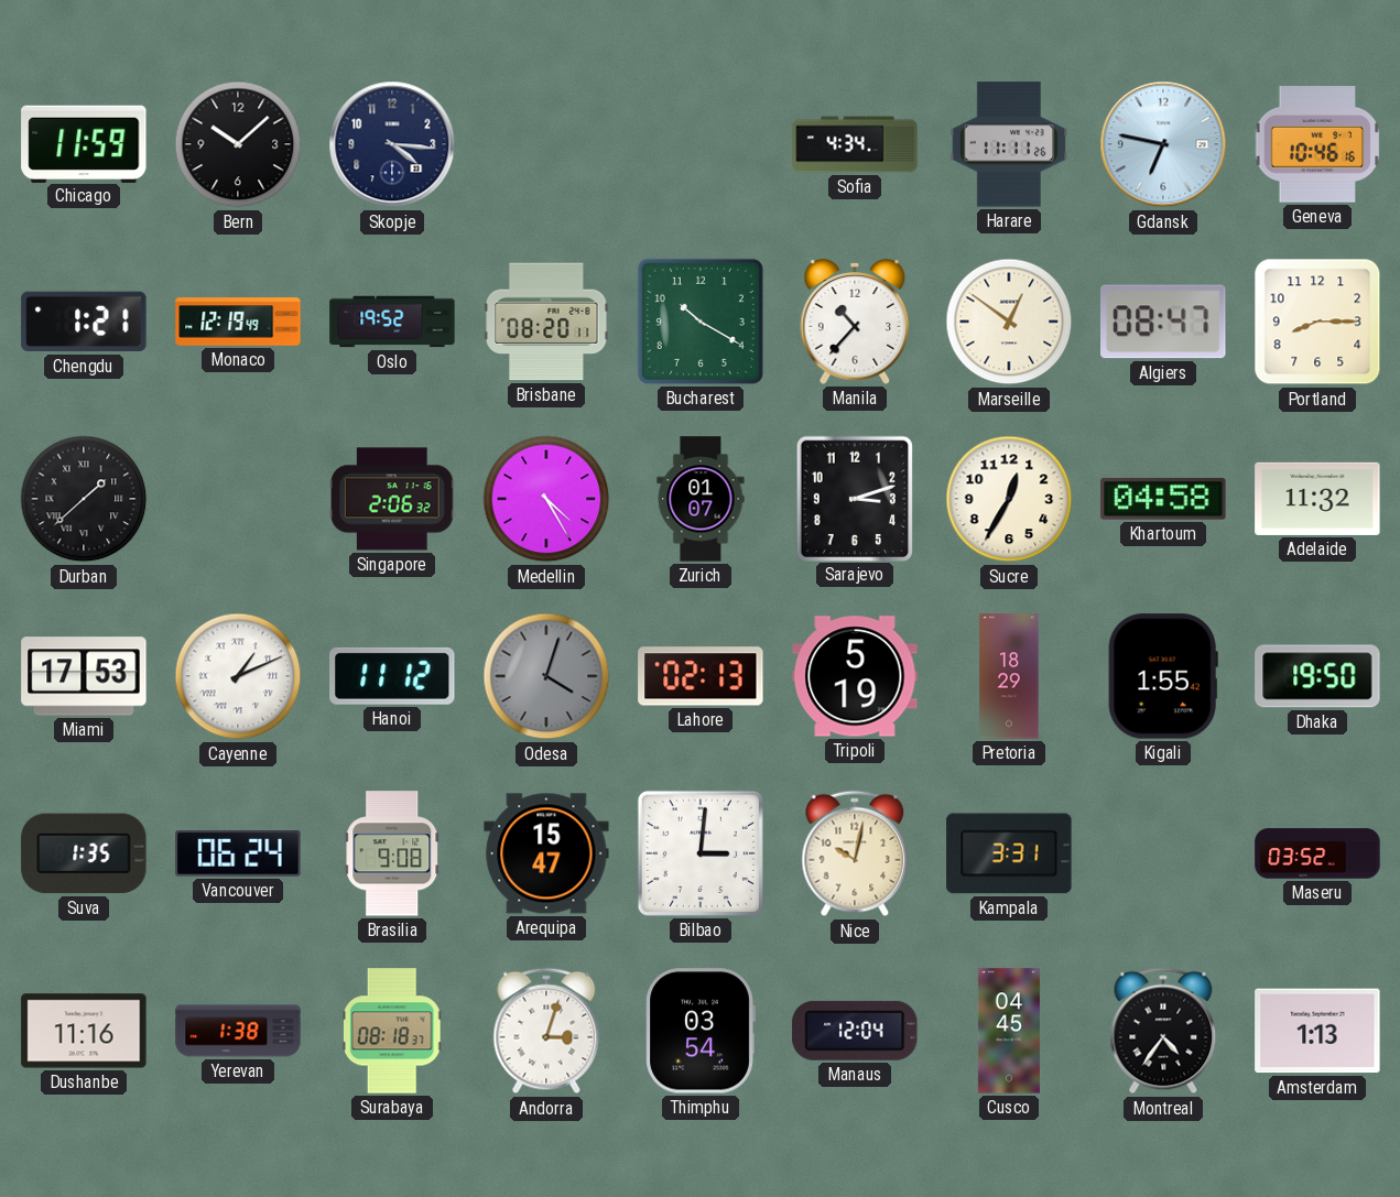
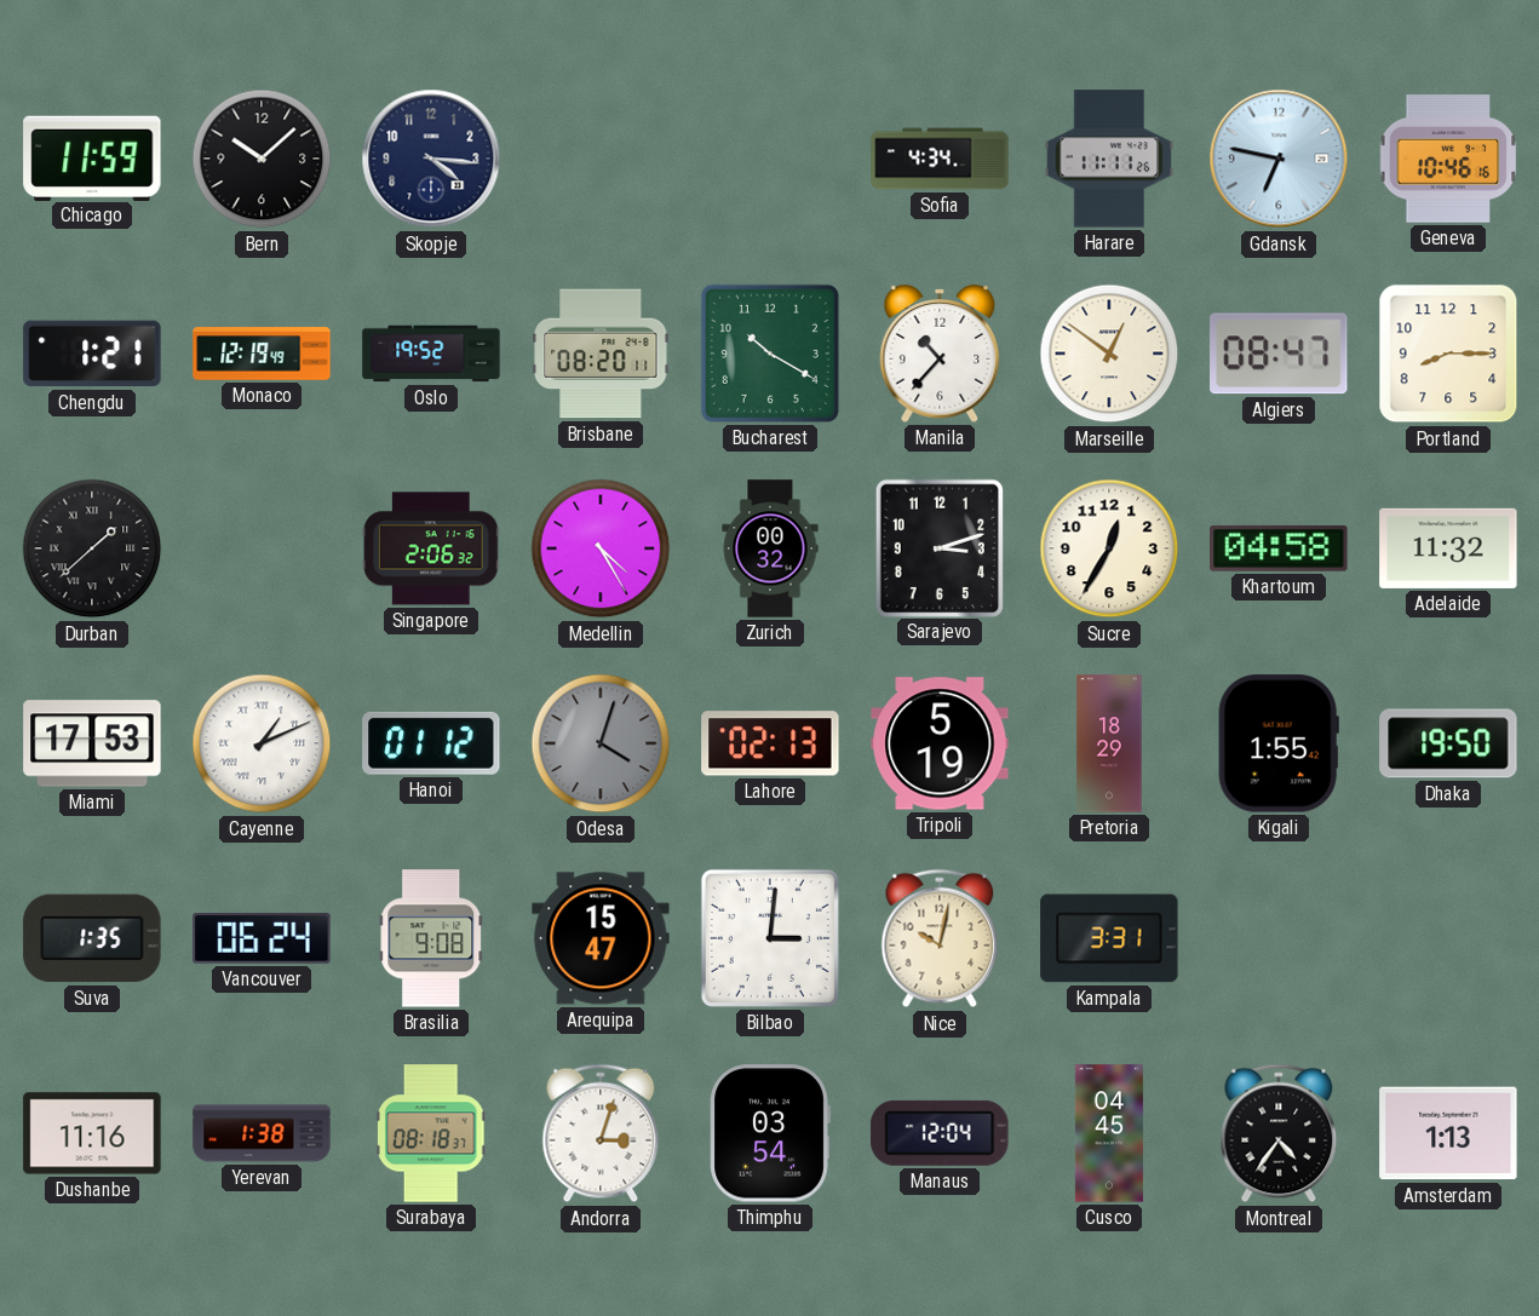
Zurich: 01:07 -> 00:32 (770, 548)
Hanoi: 11:12 -> 01:12 (431, 743)
Maseru: 03:52 -> none (1317, 853)
